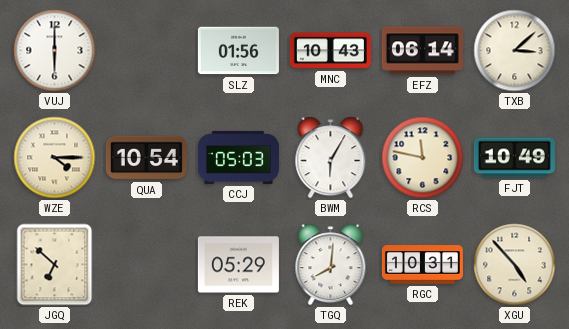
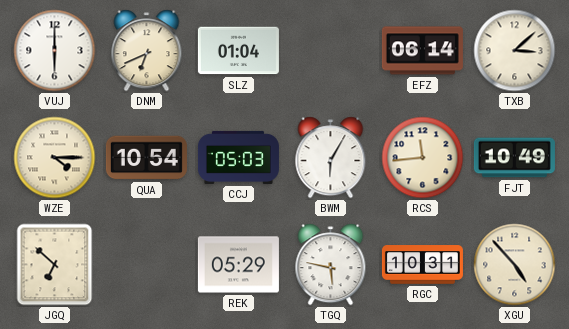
DNM: none -> 6:41 (147, 51)
SLZ: 01:56 -> 01:04 (238, 51)
MNC: 10:43 -> none (330, 51)
RCS: 11:47 -> 11:44 (423, 158)
TGQ: 8:01 -> 5:47 (331, 265)
